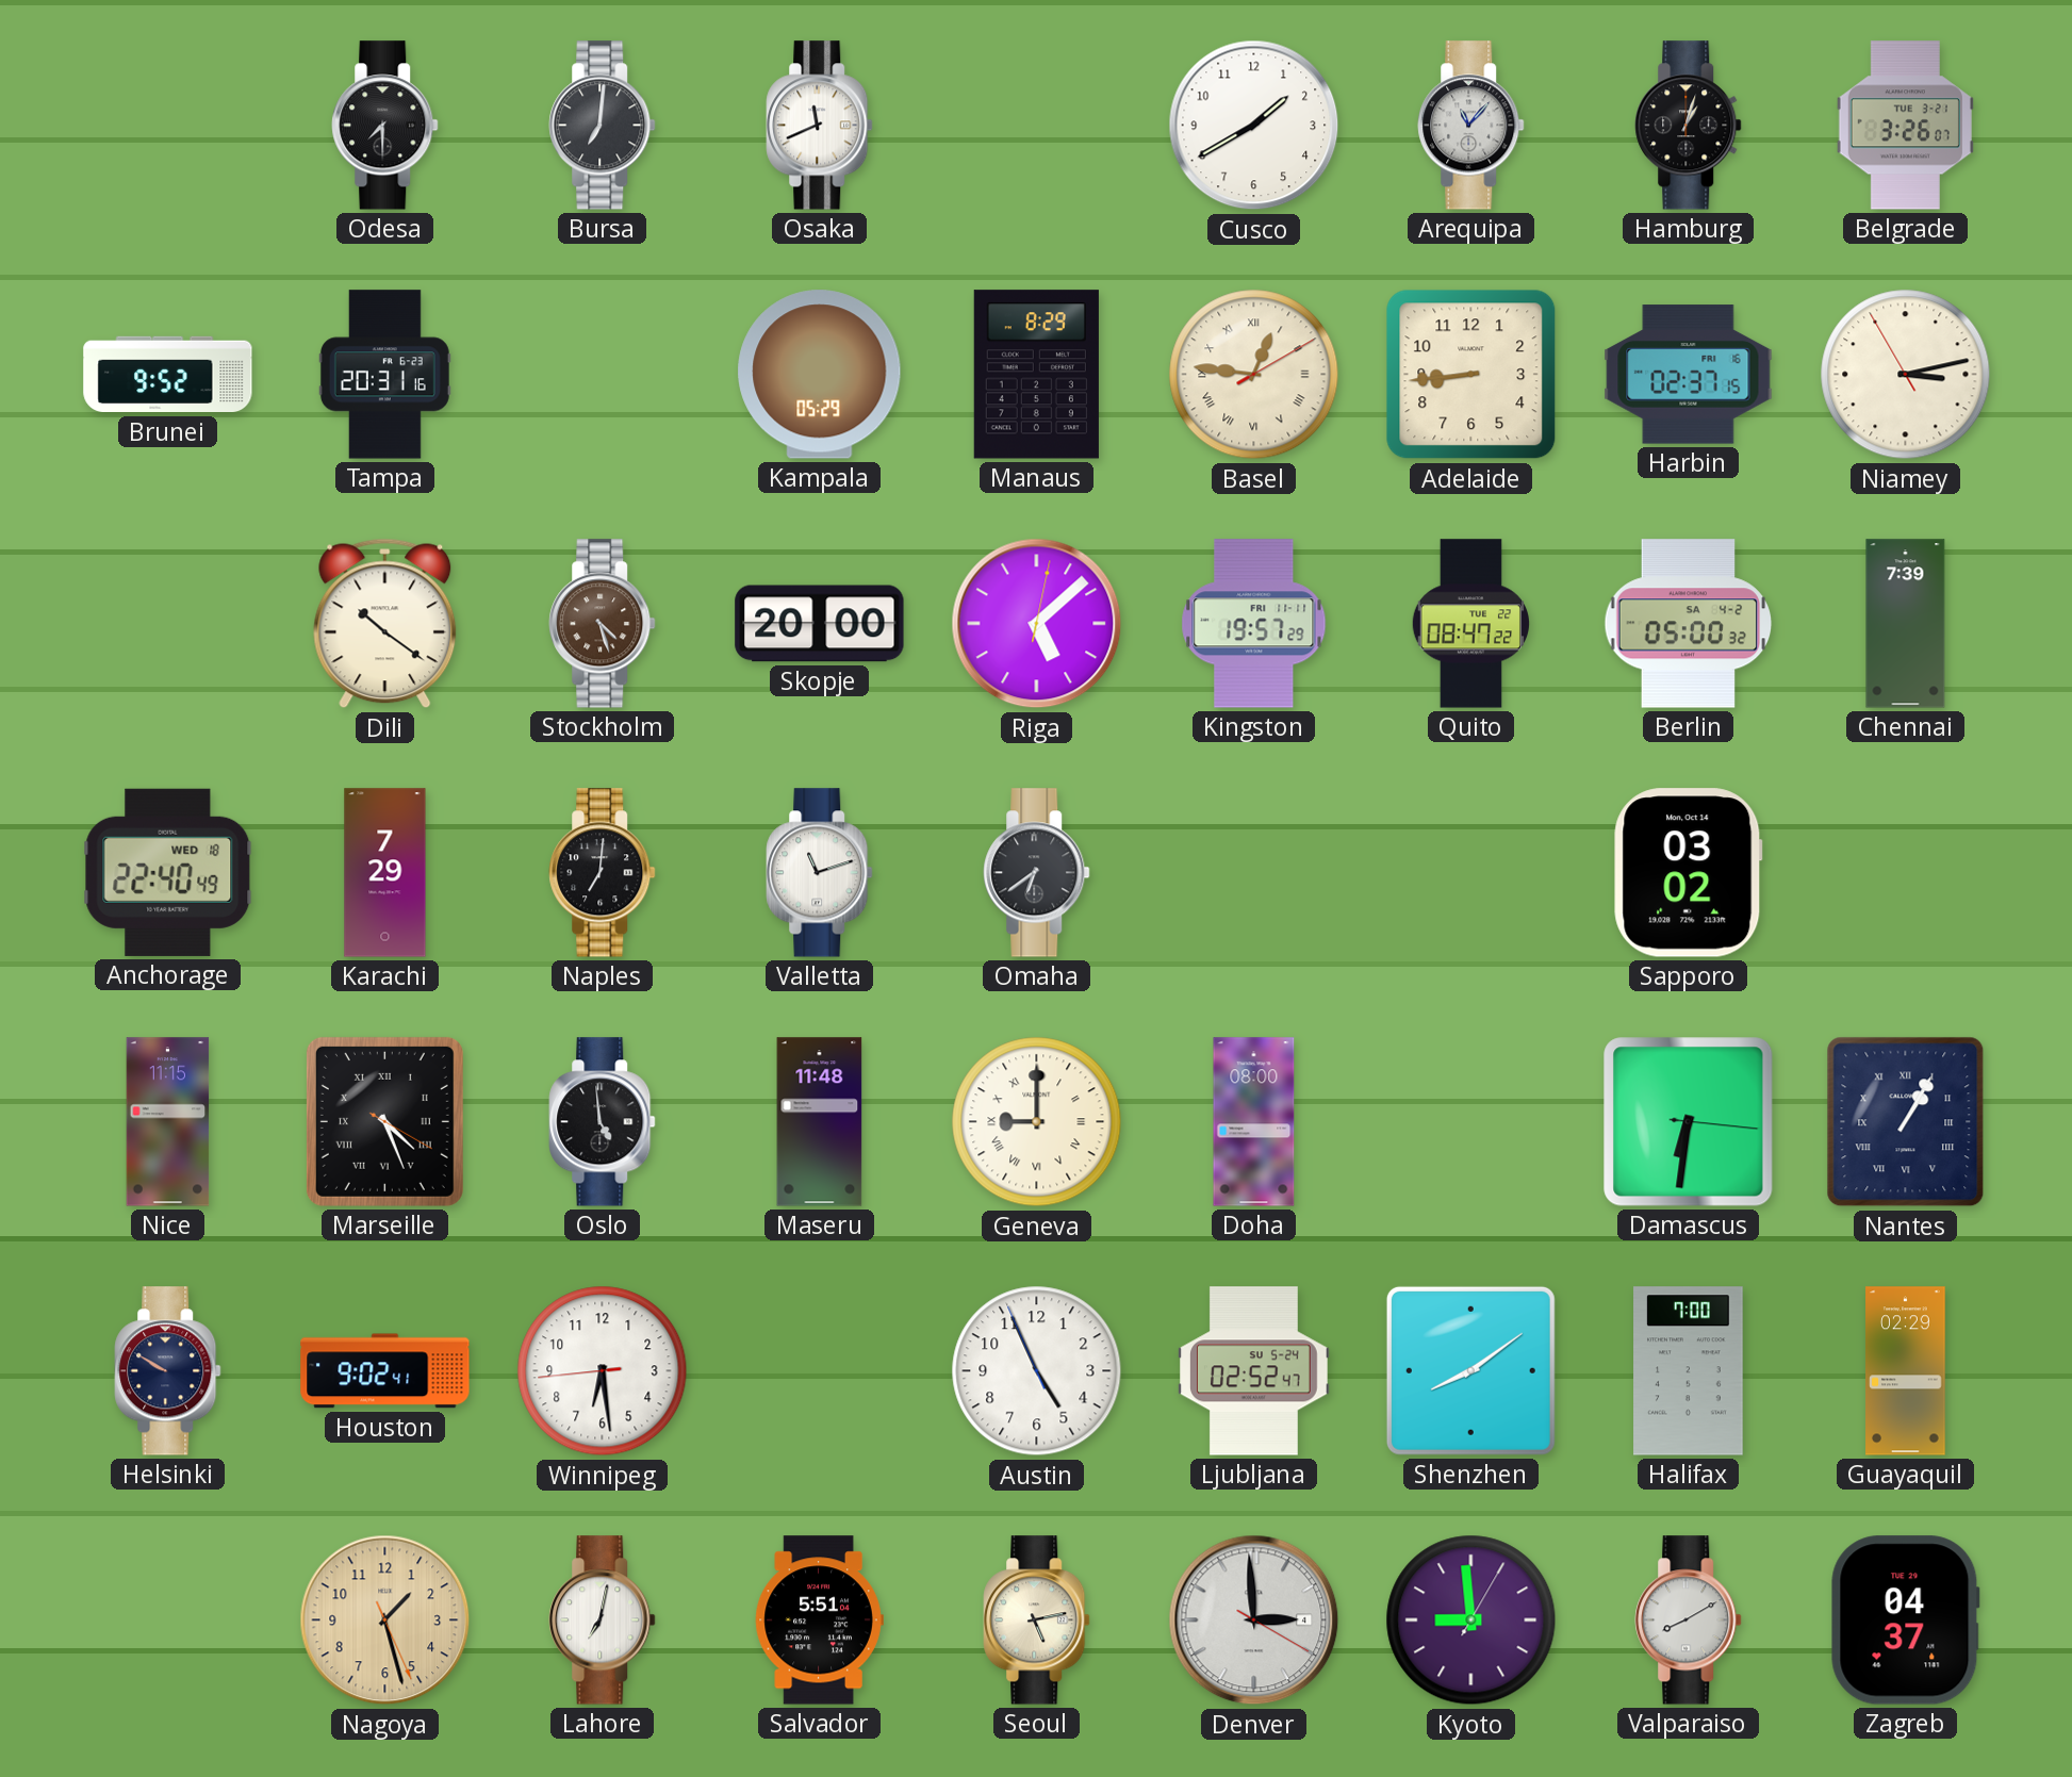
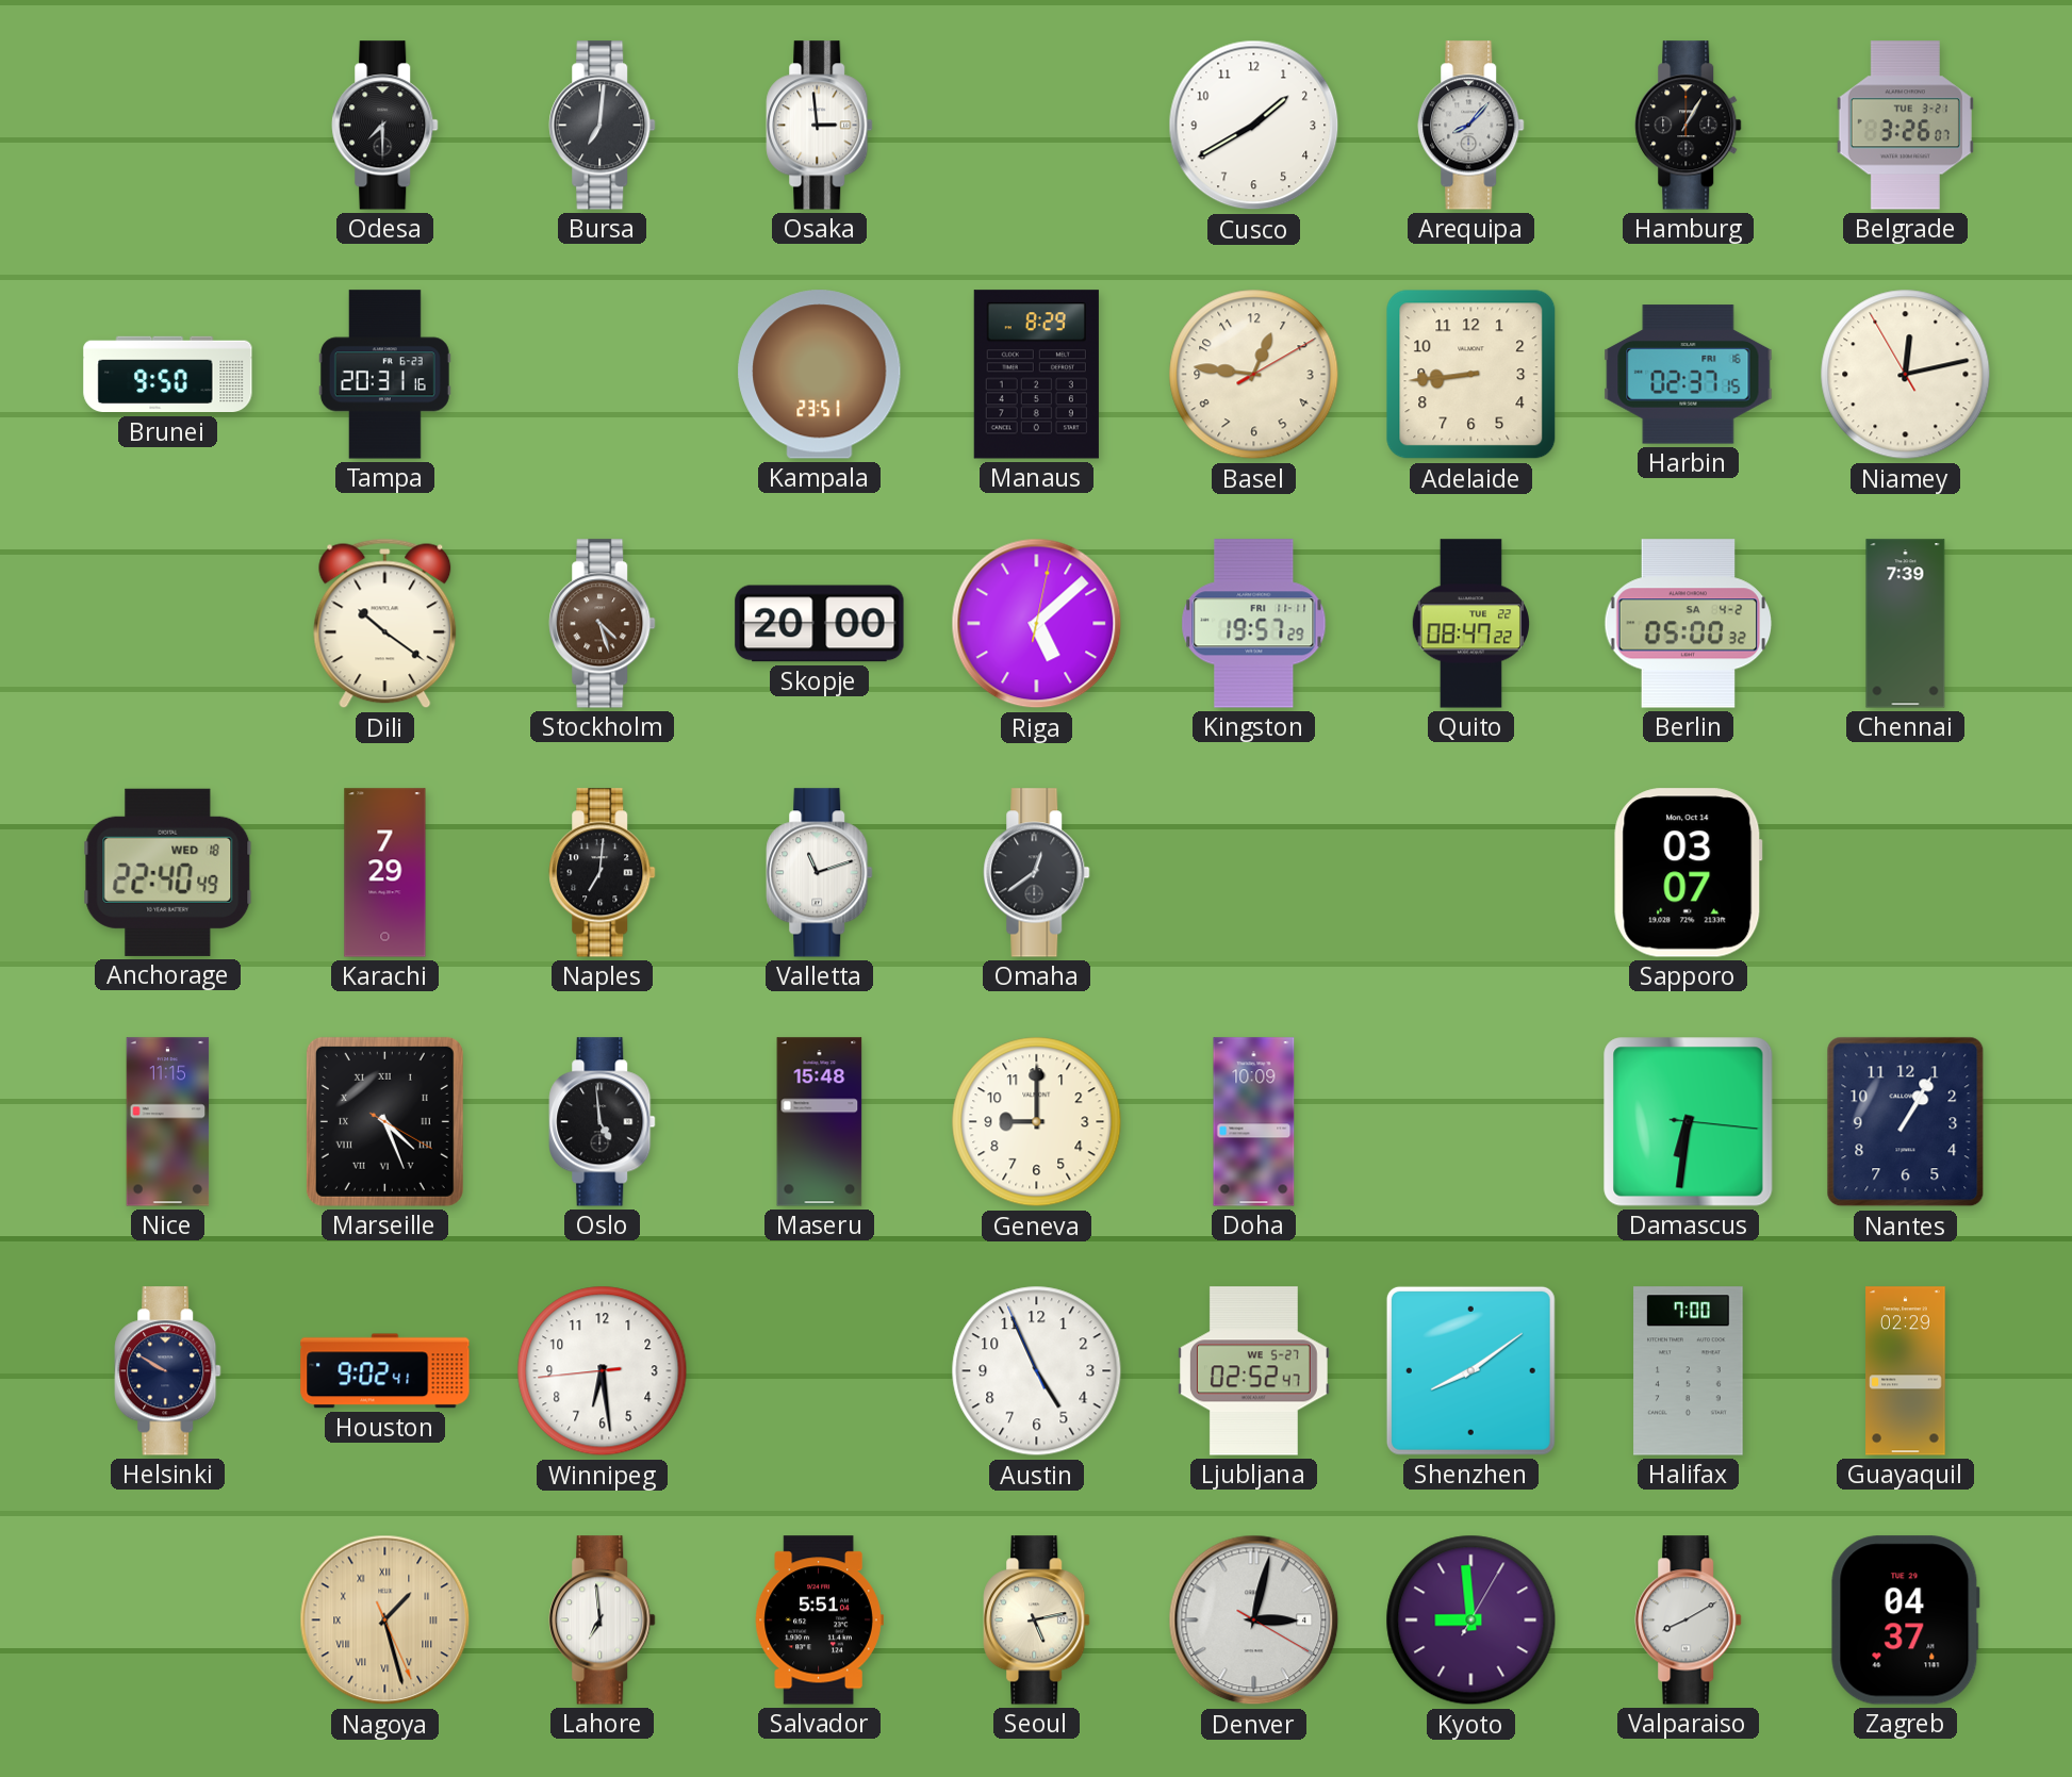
Osaka: 11:41 -> 2:59 (820, 126)
Arequipa: 11:07 -> 8:07 (1471, 126)
Hamburg: 1:03 -> 1:05 (1689, 126)
Brunei: 9:52 -> 9:50 (168, 375)
Kampala: 05:29 -> 23:51 (820, 375)
Basel numerals: Roman -> Arabic (1254, 375)
Niamey: 3:12 -> 12:12 (1906, 375)
Omaha: 6:39 -> 12:39 (1037, 873)
Sapporo: 03:02 -> 03:07 (1689, 873)
Maseru: 11:48 -> 15:48 (820, 1122)
Geneva numerals: Roman -> Arabic (1037, 1122)
Doha: 08:00 -> 10:09 (1254, 1122)
Nantes numerals: Roman -> Arabic (1906, 1122)
Ljubljana date: SU 5-24 -> WE 5-27 (1254, 1371)
Nagoya numerals: Arabic -> Roman (385, 1620)
Lahore: 7:02 -> 6:59 (603, 1620)
Denver: 2:59 -> 3:02 (1254, 1620)
